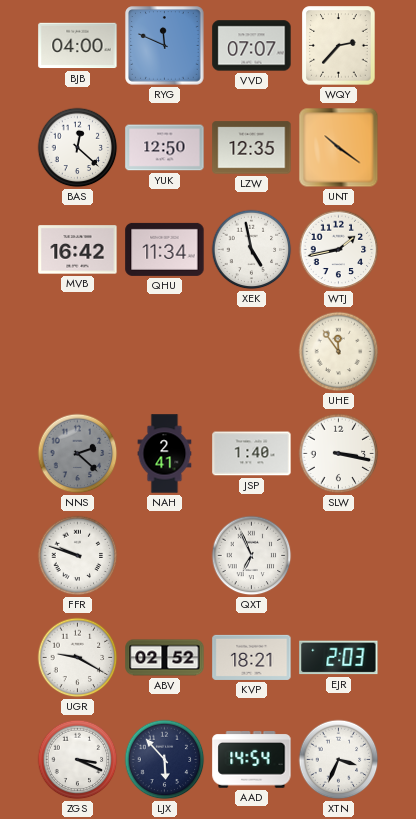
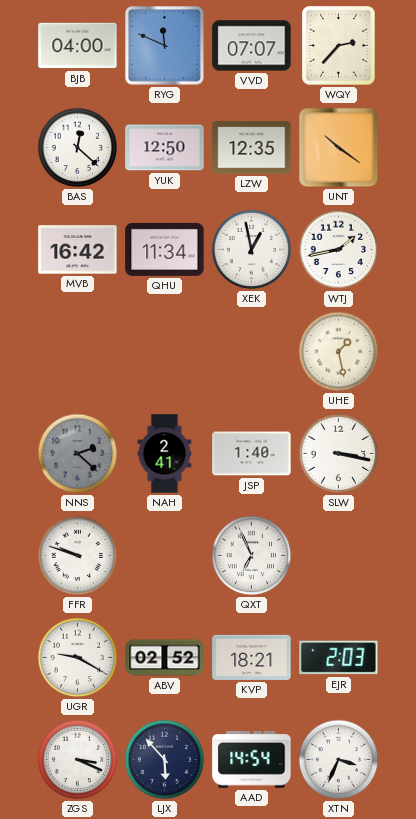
XEK: 4:58 -> 12:58 (252, 250)
UHE: 11:54 -> 1:28 (339, 352)
